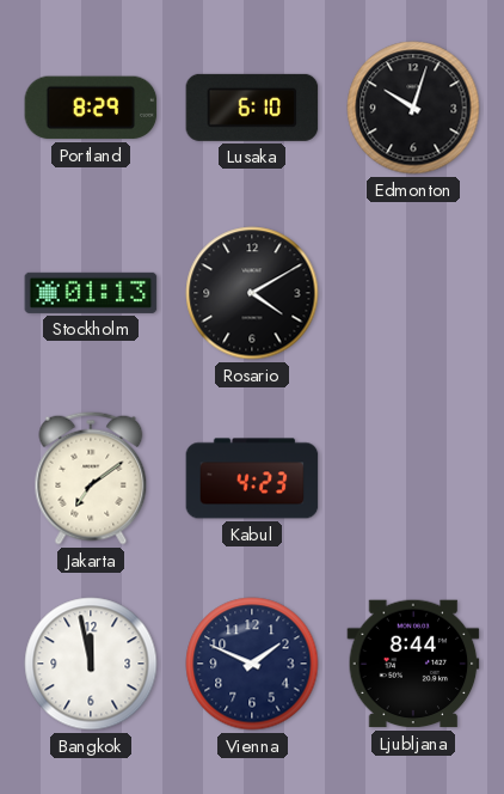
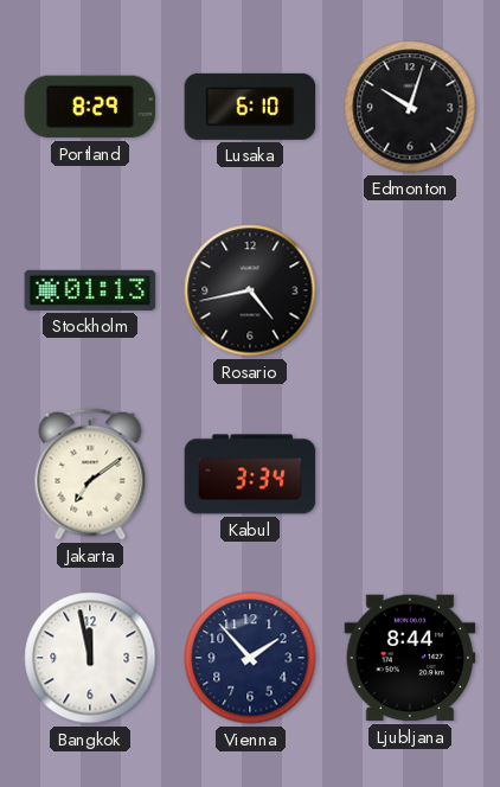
Rosario: 4:10 -> 4:43 (250, 290)
Kabul: 4:23 -> 3:34 (250, 474)
Vienna: 1:49 -> 1:53 (250, 658)
